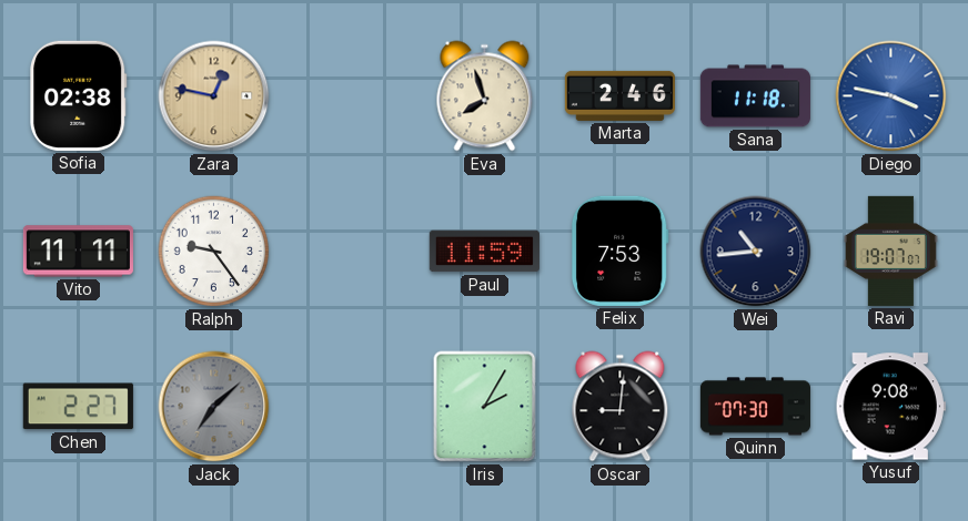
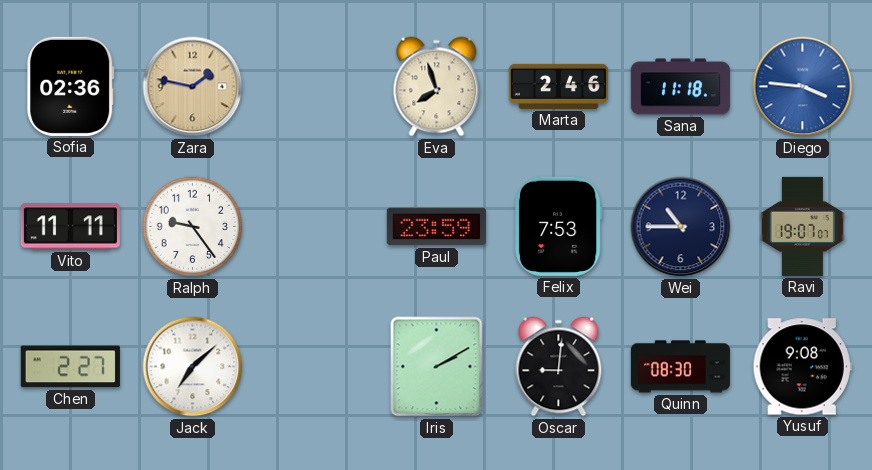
Sofia: 02:38 -> 02:36 (71, 86)
Zara: 12:47 -> 1:47 (193, 87)
Diego: 3:47 -> 3:46 (803, 87)
Paul: 11:59 -> 23:59 (436, 227)
Wei: 10:44 -> 10:45 (681, 227)
Jack dial: grey -> white (193, 367)
Iris: 2:05 -> 2:10 (437, 367)
Quinn: 07:30 -> 08:30 (680, 367)
